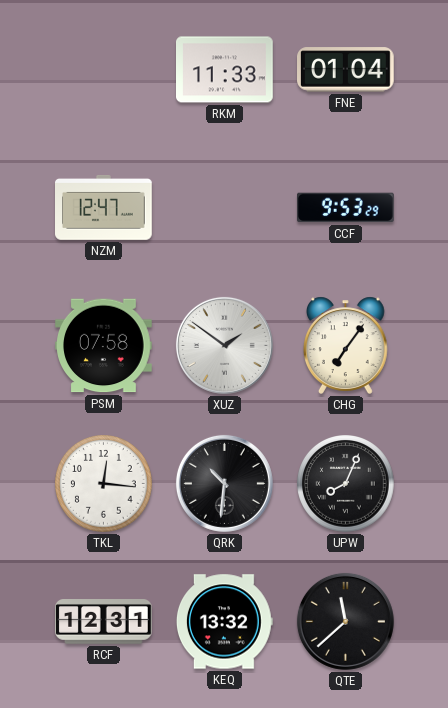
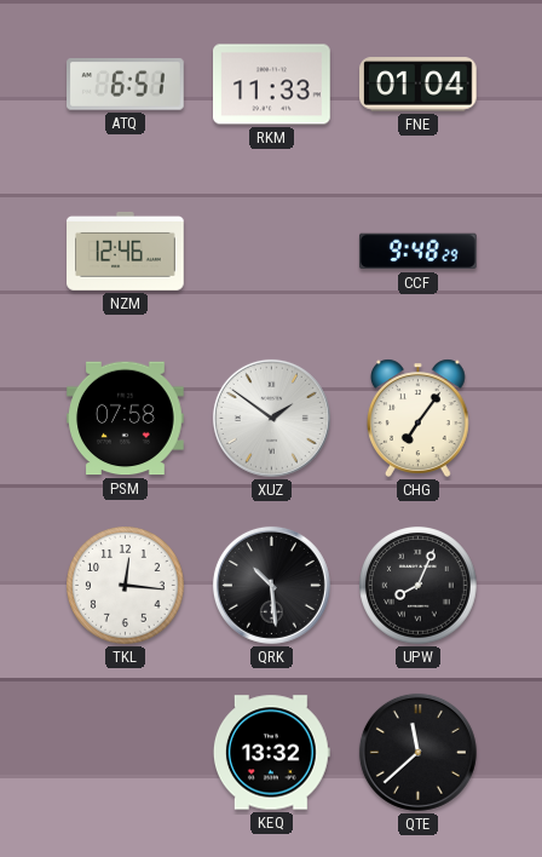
ATQ: none -> 6:51 (126, 85)
NZM: 12:47 -> 12:46 (126, 251)
CCF: 9:53 -> 9:48 (417, 252)
QRK: 10:31 -> 10:29 (271, 585)
RCF: 12:31 -> none (104, 622)
